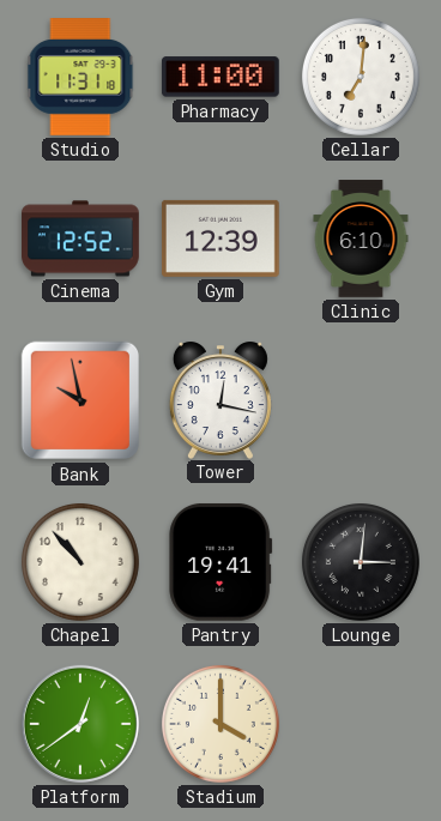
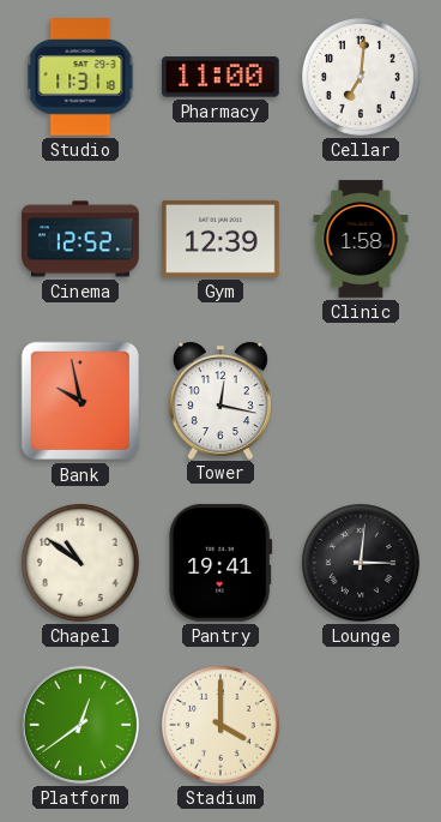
Clinic: 6:10 -> 1:58 (361, 239)
Chapel: 10:53 -> 10:51 (80, 563)
